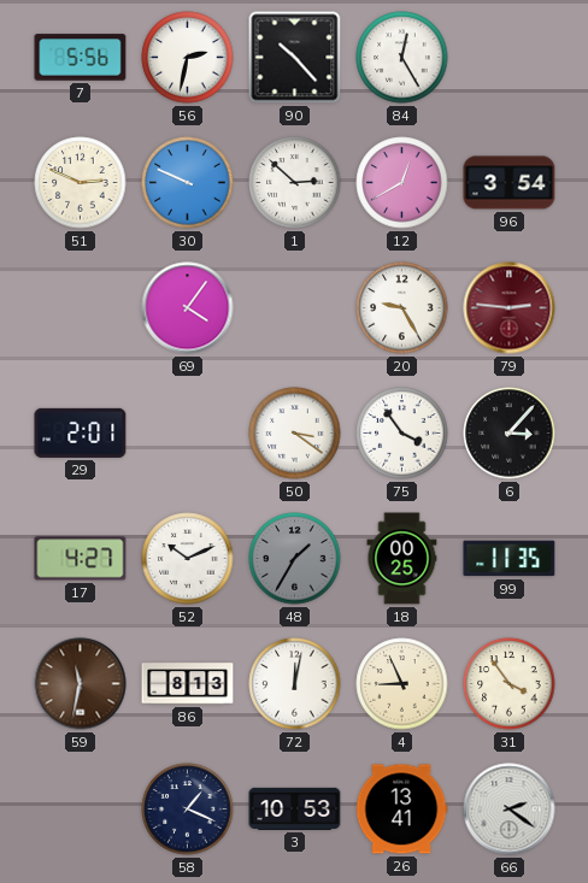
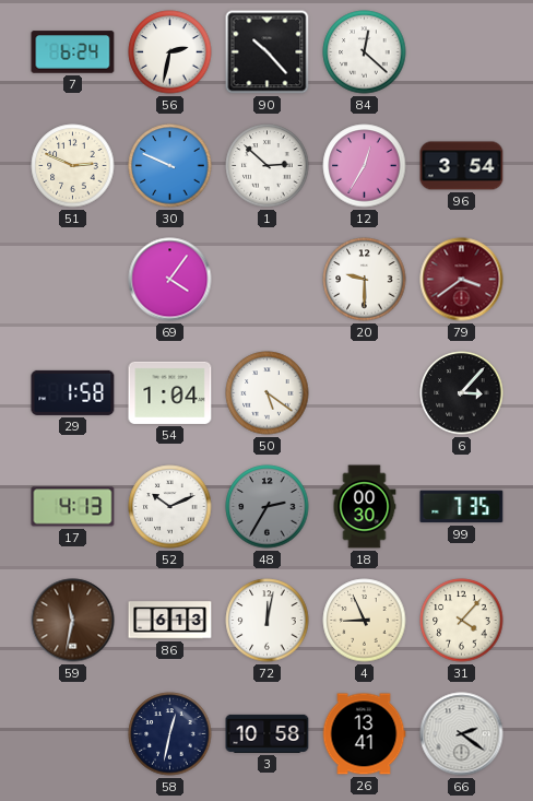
7: 5:56 -> 6:24 (73, 52)
84: 12:25 -> 12:22 (365, 52)
12: 12:40 -> 12:35 (365, 166)
20: 9:25 -> 9:30 (365, 280)
79: 2:46 -> 3:39 (462, 280)
29: 2:01 -> 1:58 (73, 392)
54: none -> 1:04 (170, 392)
50: 3:21 -> 5:21 (268, 393)
75: 3:54 -> none (402, 434)
17: 4:27 -> 4:13 (73, 507)
48: 1:35 -> 2:35 (268, 507)
18: 00:25 -> 00:30 (365, 507)
99: 11:35 -> 7:35 (462, 507)
86: 8:13 -> 6:13 (170, 621)
31: 3:54 -> 4:07 (462, 621)
58: 1:19 -> 12:32 (170, 734)
3: 10:53 -> 10:58 (268, 733)
